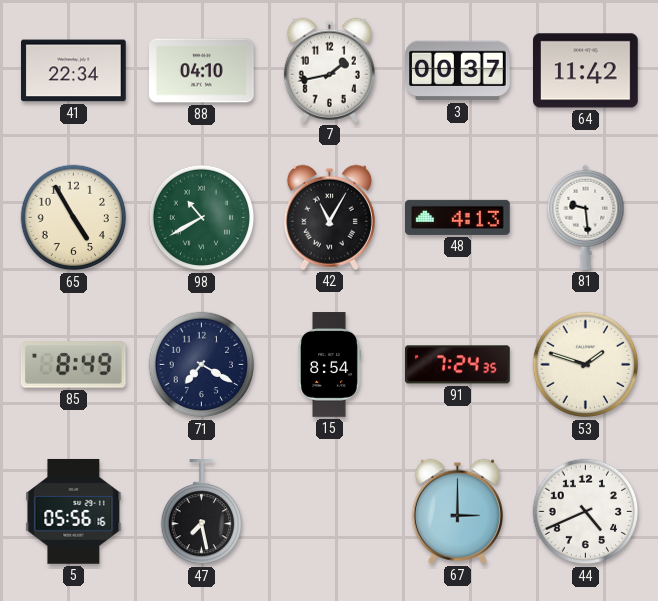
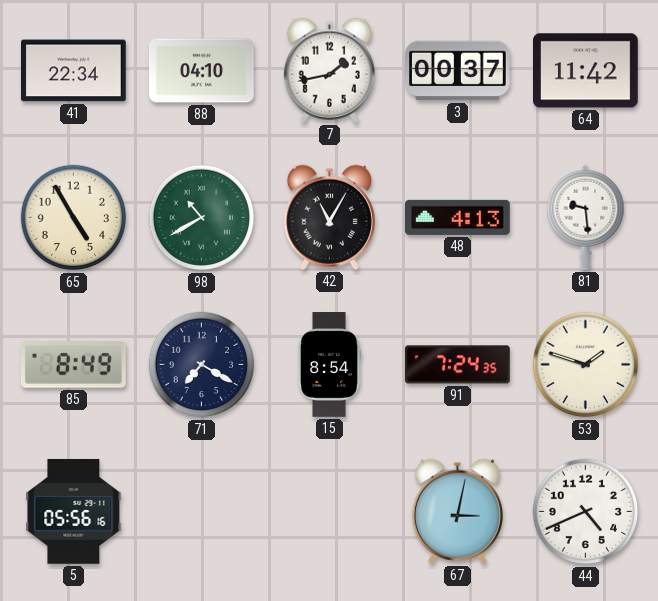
47: 7:28 -> none (201, 513)
67: 3:00 -> 3:02 (457, 511)
